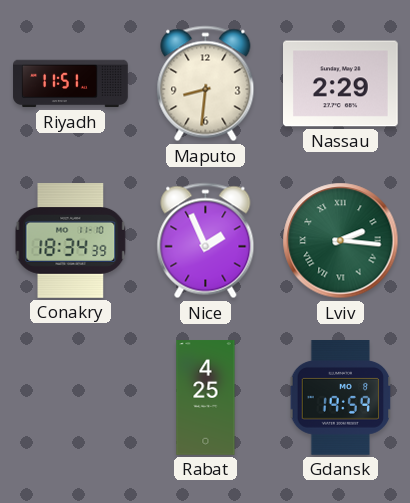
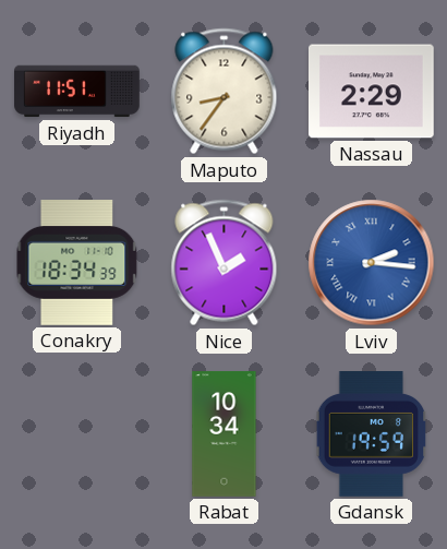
Maputo: 8:31 -> 8:36 (225, 92)
Lviv dial: green -> blue (372, 263)
Rabat: 4:25 -> 10:34 (225, 434)
